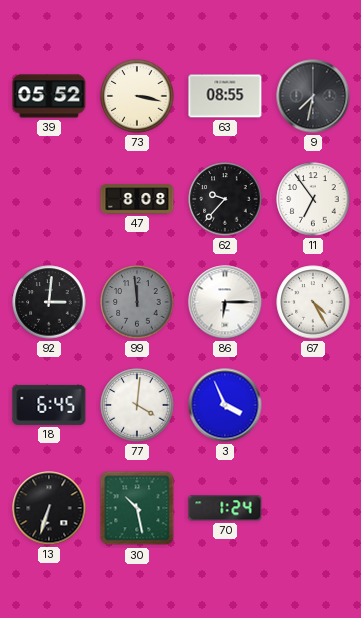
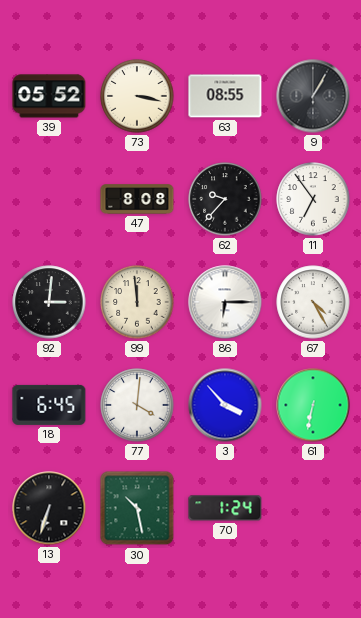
9: 7:32 -> 1:05 (313, 96)
99 dial: grey -> cream (137, 302)
3: 3:56 -> 3:53 (225, 405)
61: none -> 6:32 (313, 405)
